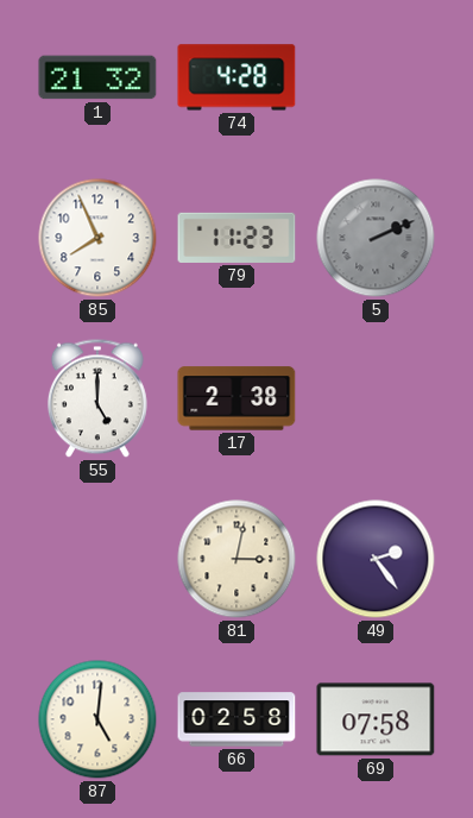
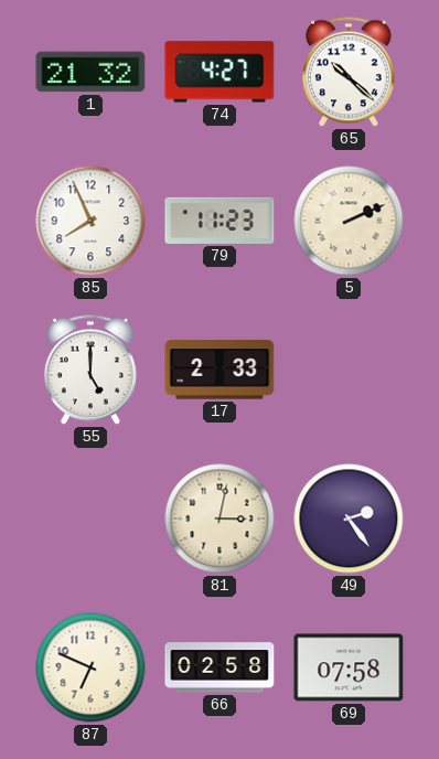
74: 4:28 -> 4:27 (219, 72)
65: none -> 10:22 (349, 72)
5 dial: grey -> cream (349, 221)
17: 2:38 -> 2:33 (219, 370)
87: 5:01 -> 6:49 (90, 667)
